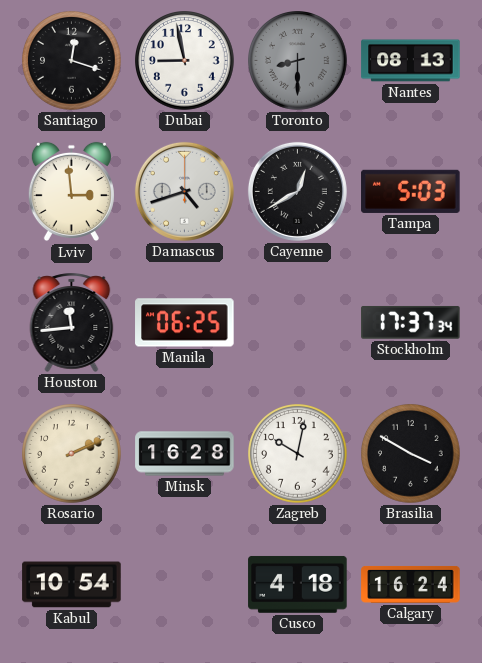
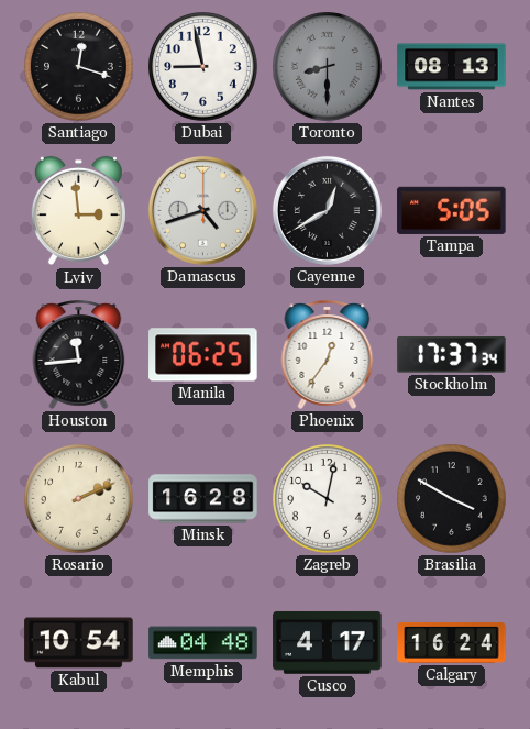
Tampa: 5:03 -> 5:05 (452, 210)
Phoenix: none -> 12:36 (328, 354)
Memphis: none -> 04:48 (203, 643)
Cusco: 4:18 -> 4:17 (328, 642)
